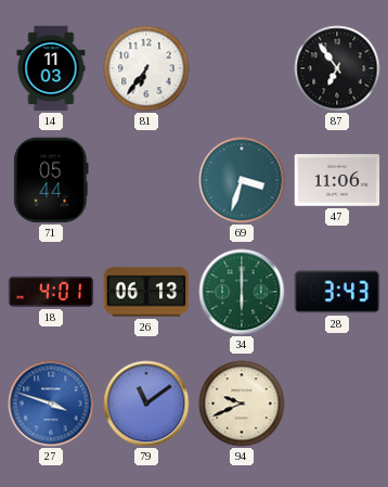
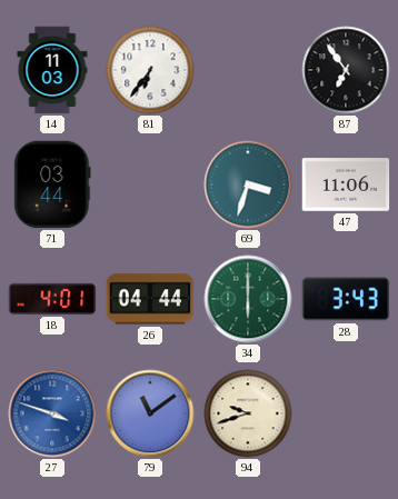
71: 05:44 -> 03:44 (52, 184)
26: 06:13 -> 04:44 (150, 299)
94: 9:41 -> 9:42 (248, 413)
